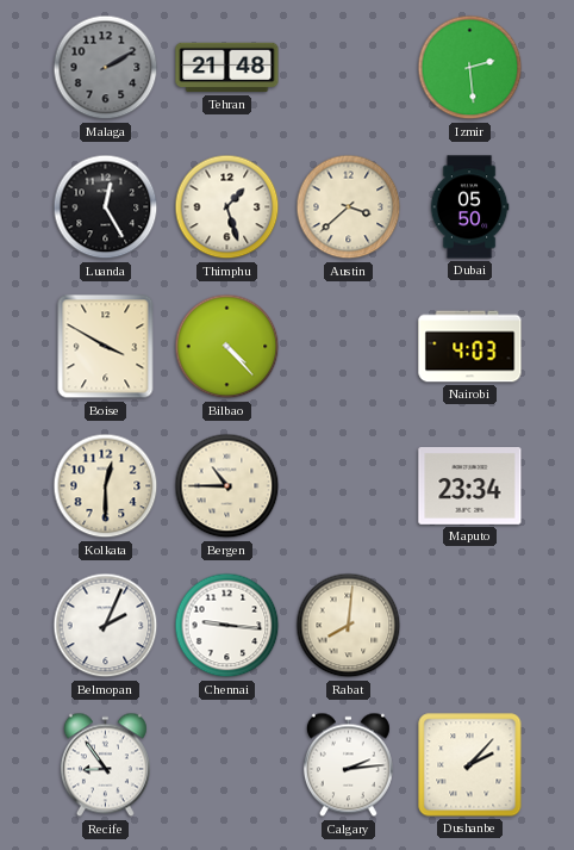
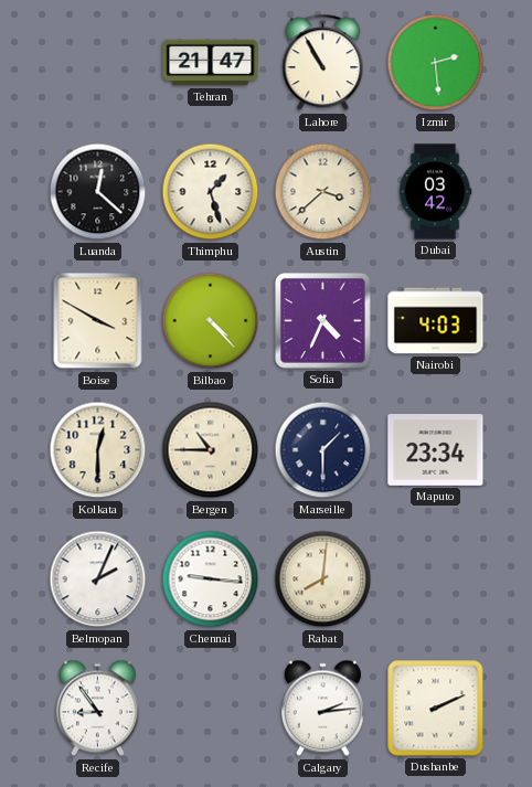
Malaga: 2:10 -> none (106, 68)
Tehran: 21:48 -> 21:47 (211, 63)
Lahore: none -> 10:55 (323, 63)
Luanda: 12:25 -> 12:22 (98, 192)
Dubai: 05:50 -> 03:42 (435, 192)
Sofia: none -> 4:34 (322, 320)
Marseille: none -> 1:30 (323, 450)
Dushanbe: 2:07 -> 2:11 (436, 709)
